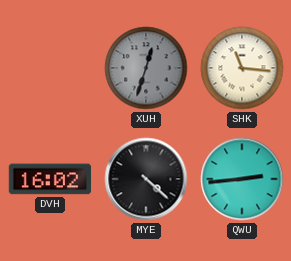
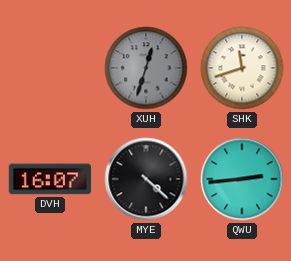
SHK: 11:16 -> 11:42 (242, 68)
DVH: 16:02 -> 16:07 (50, 179)
